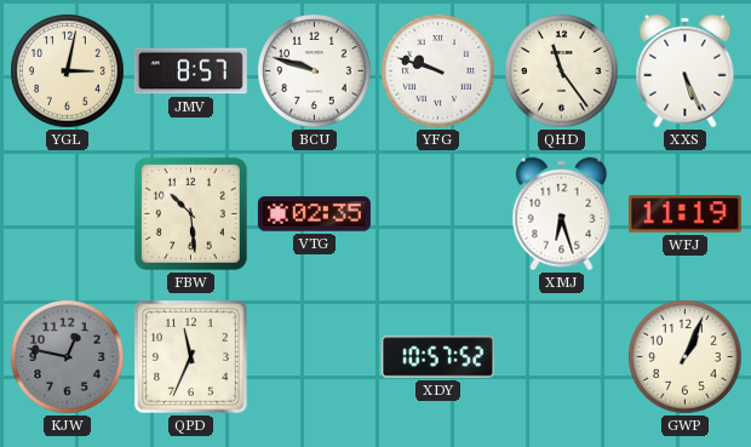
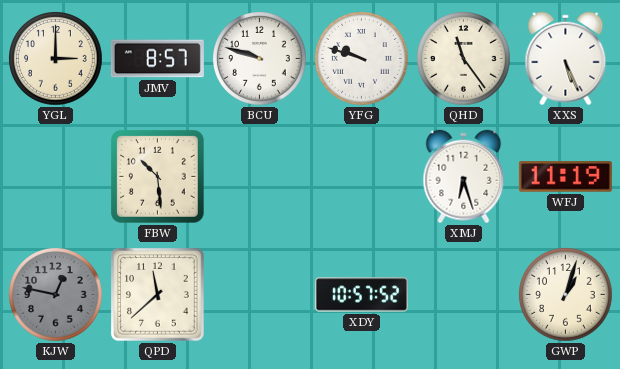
YGL: 3:02 -> 3:00 (56, 59)
VTG: 02:35 -> none (314, 214)
QPD: 11:34 -> 11:38 (158, 295)
GWP: 1:04 -> 1:03 (566, 295)
